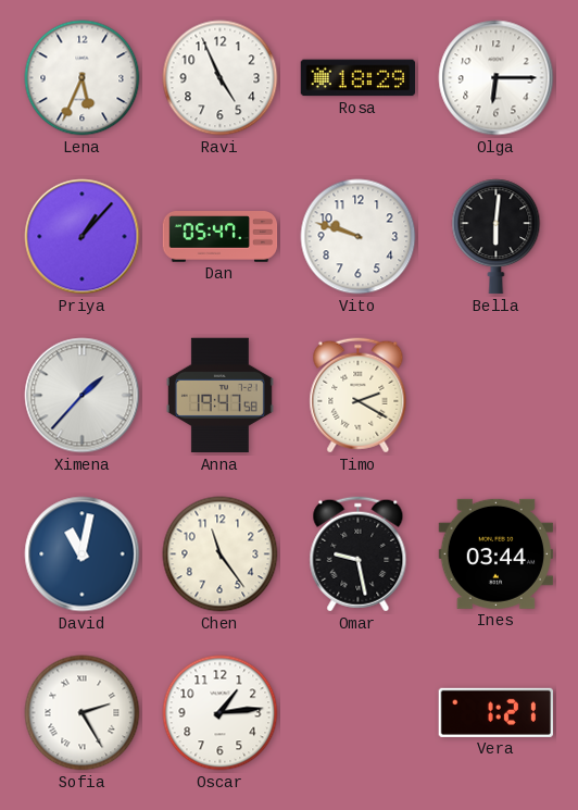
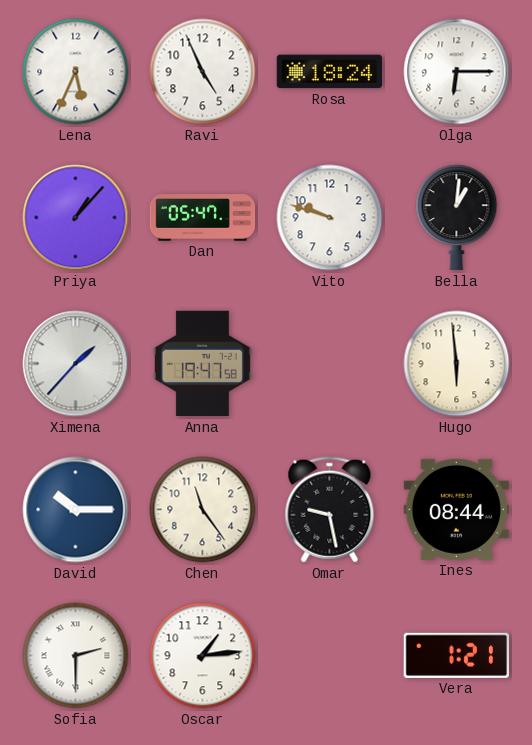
Rosa: 18:29 -> 18:24 (329, 72)
Bella: 6:01 -> 1:01 (457, 218)
Timo: 2:20 -> none (359, 396)
Hugo: none -> 5:59 (457, 364)
David: 11:02 -> 10:15 (76, 510)
Ines: 03:44 -> 08:44 (456, 509)
Sofia: 2:25 -> 2:30 (76, 656)
